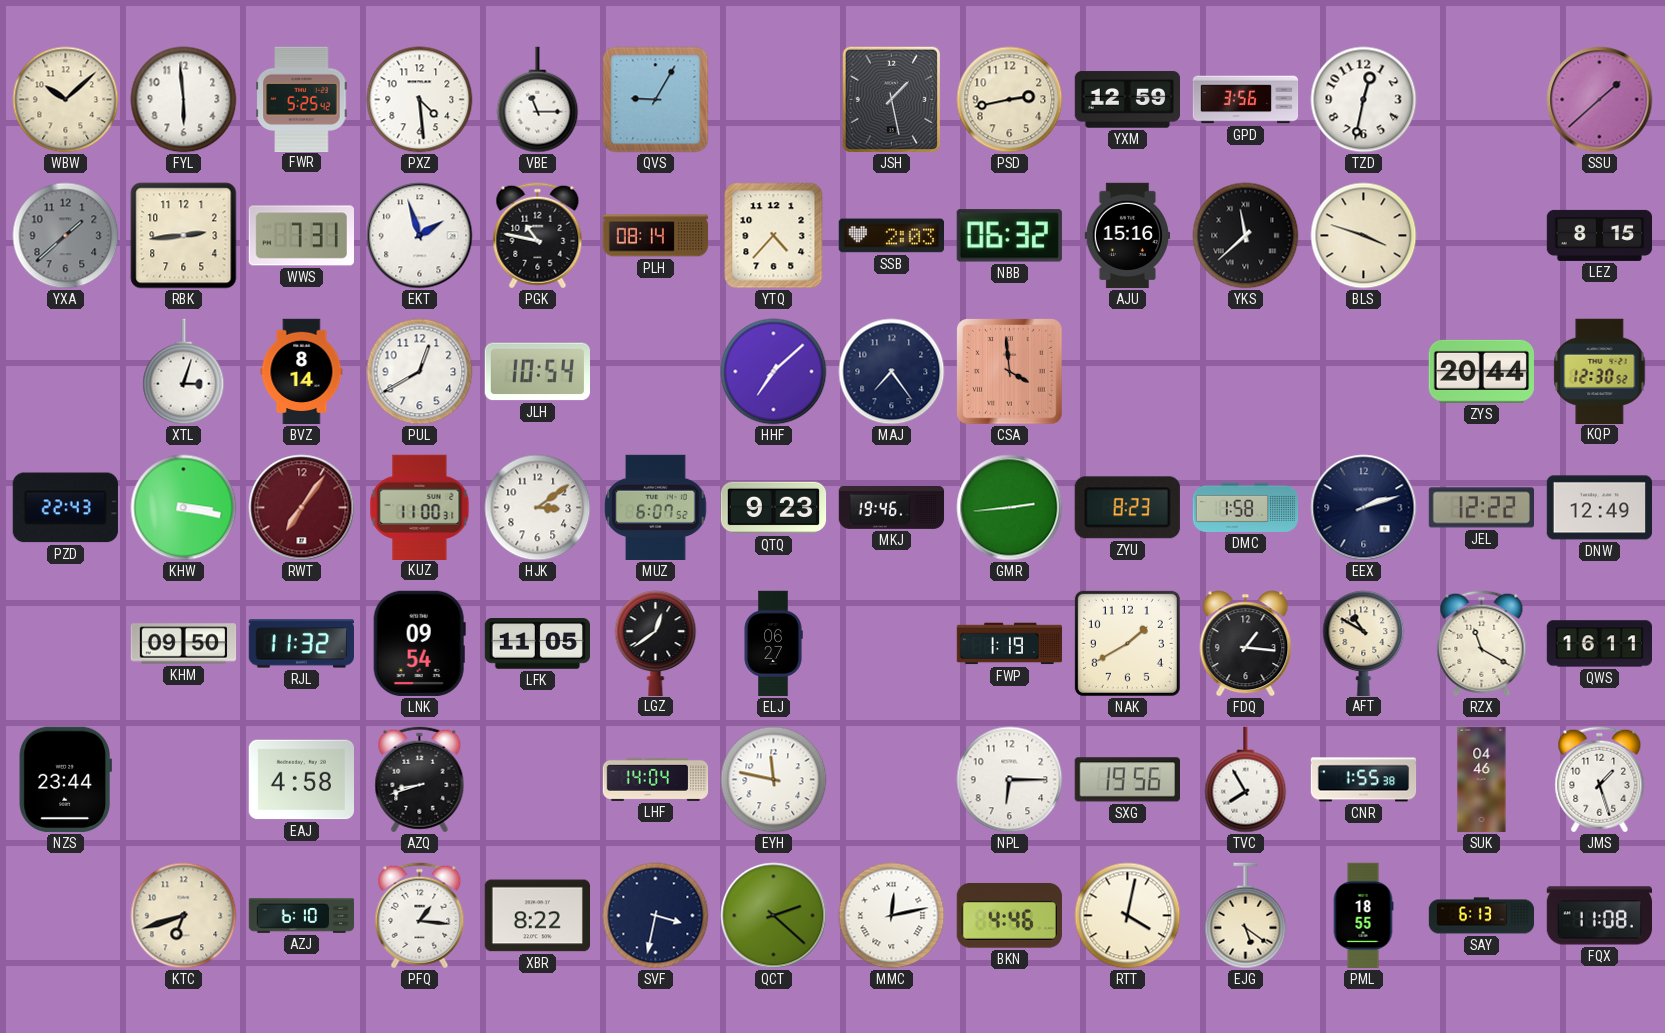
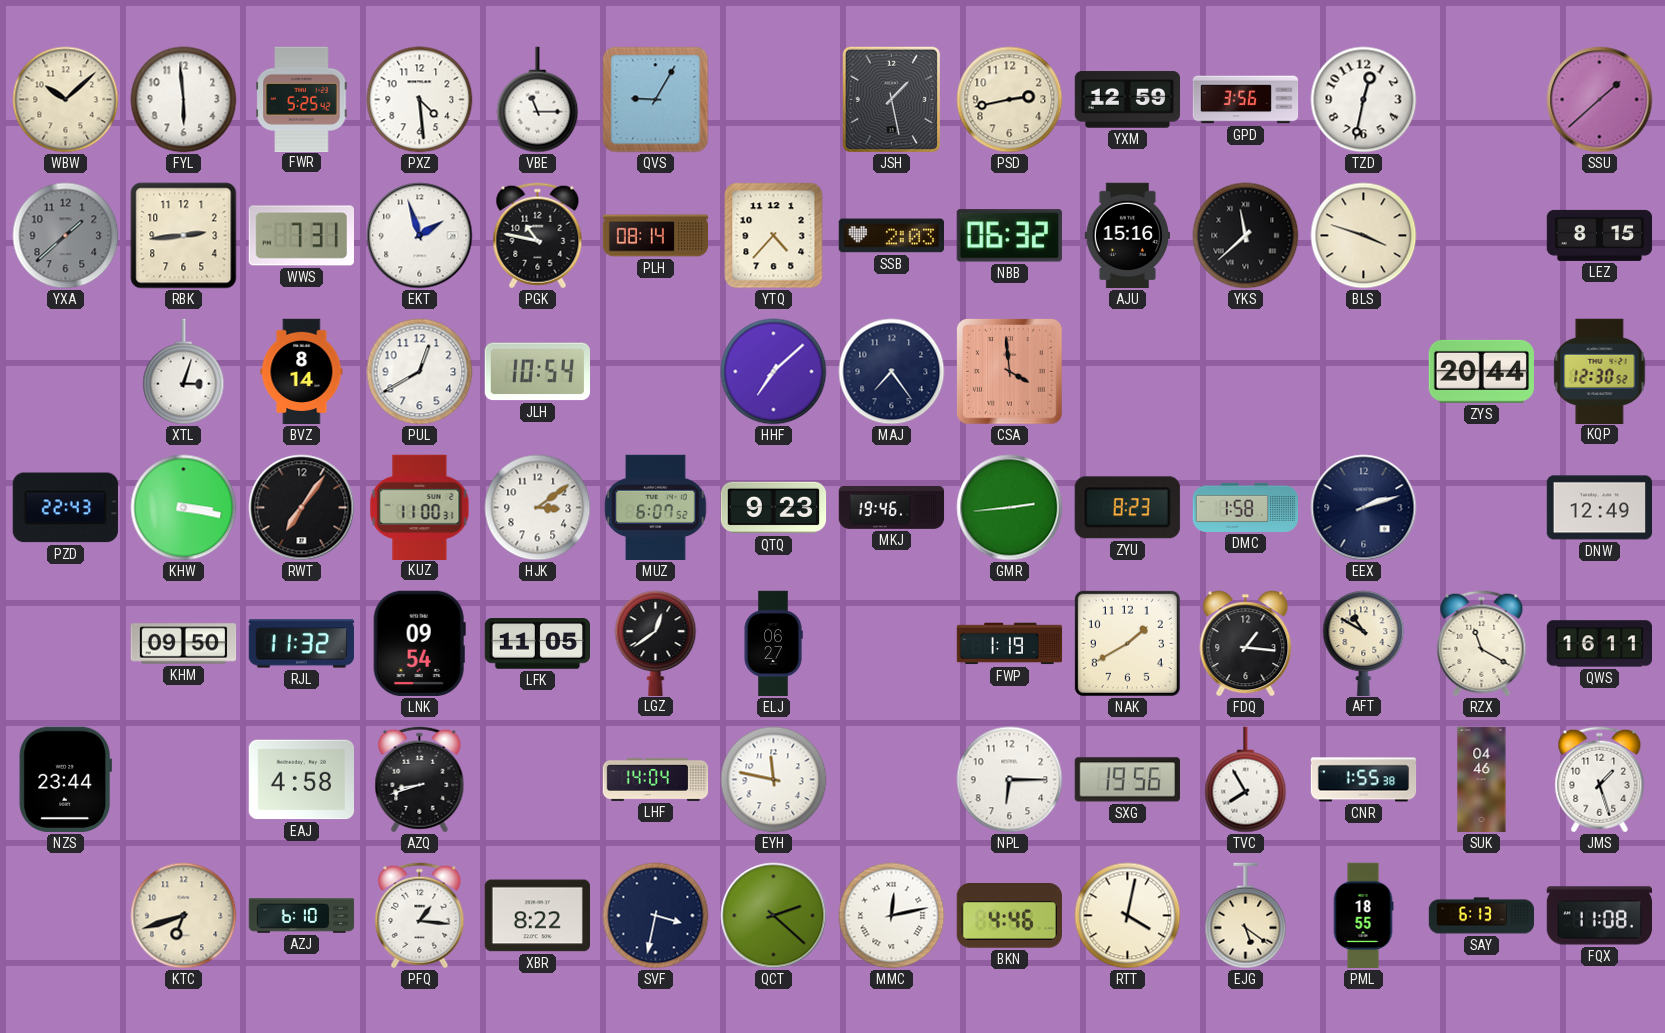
RWT dial: burgundy -> black (302, 508)
JEL: 12:22 -> none (1482, 508)
